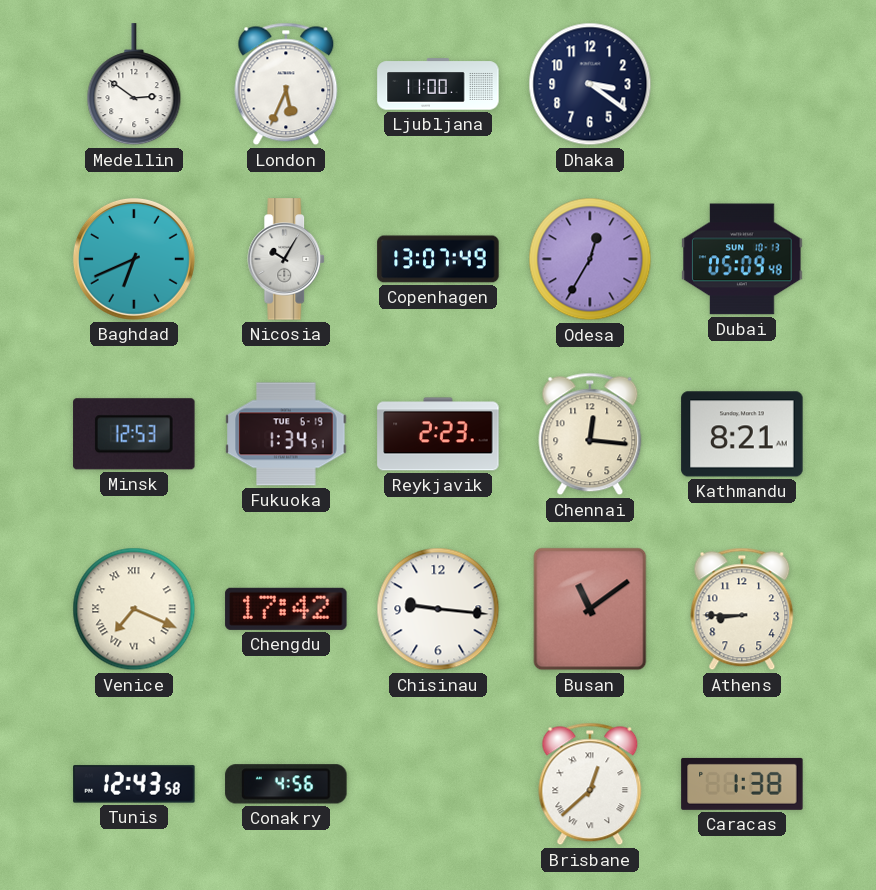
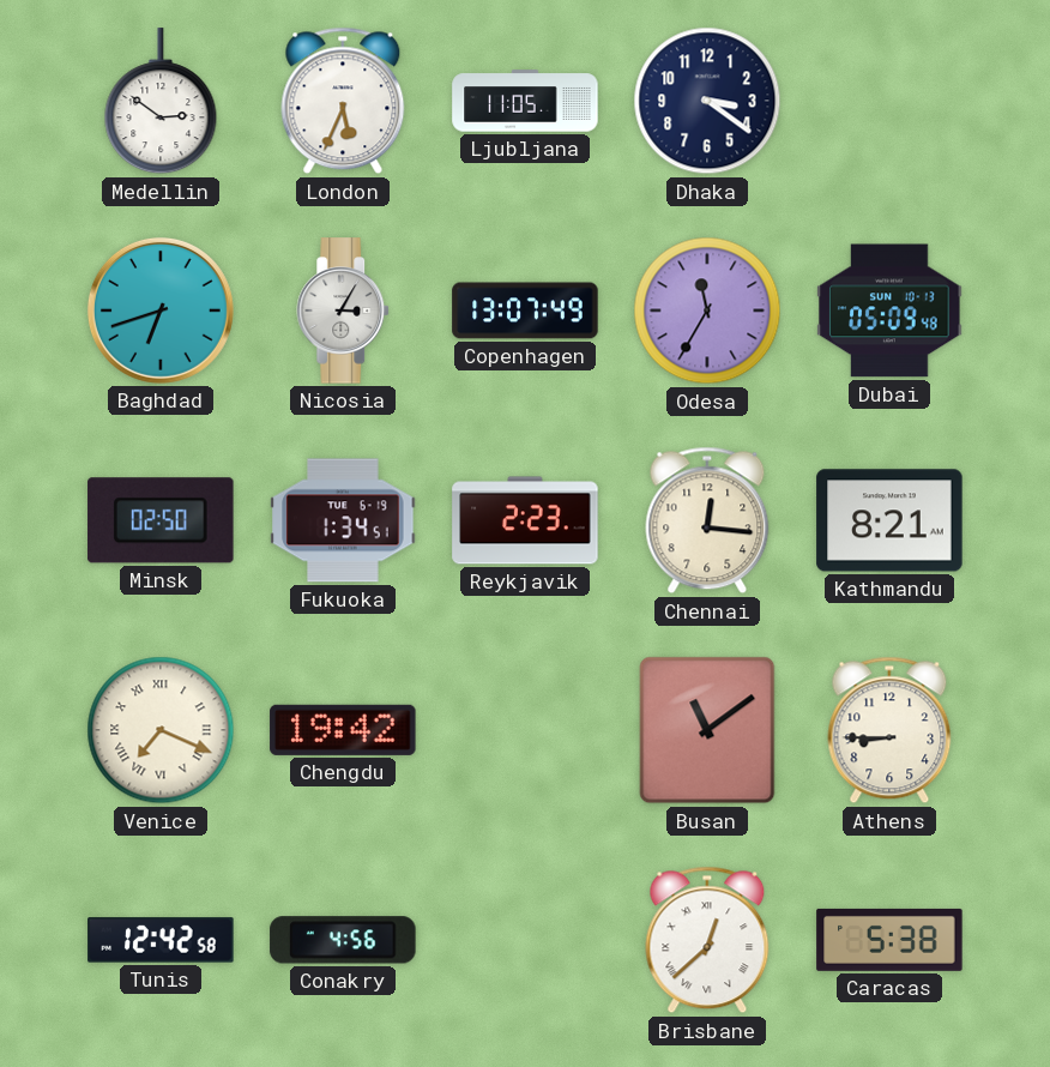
Ljubljana: 11:00 -> 11:05 (525, 101)
Baghdad: 6:41 -> 6:42 (161, 311)
Nicosia: 10:05 -> 3:05 (344, 311)
Odesa: 12:35 -> 11:35 (707, 311)
Minsk: 12:53 -> 02:50 (161, 520)
Chengdu: 17:42 -> 19:42 (343, 730)
Chisinau: 9:16 -> none (438, 609)
Tunis: 12:43 -> 12:42 (161, 940)
Caracas: 1:38 -> 5:38 (889, 940)
